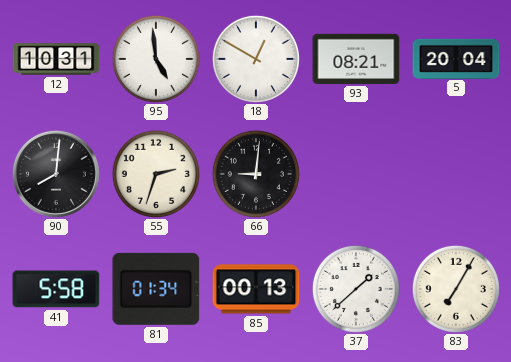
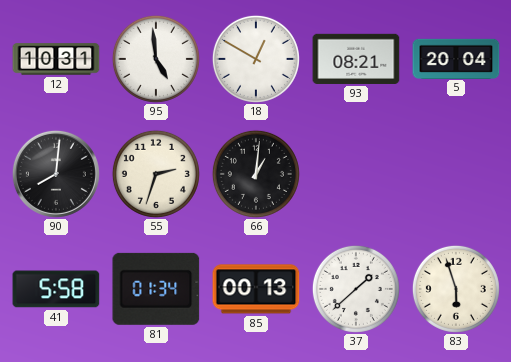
66: 9:01 -> 1:01 (256, 174)
83: 7:05 -> 5:57 (456, 289)
